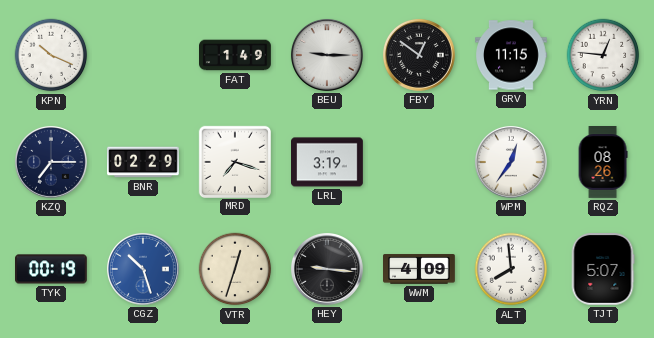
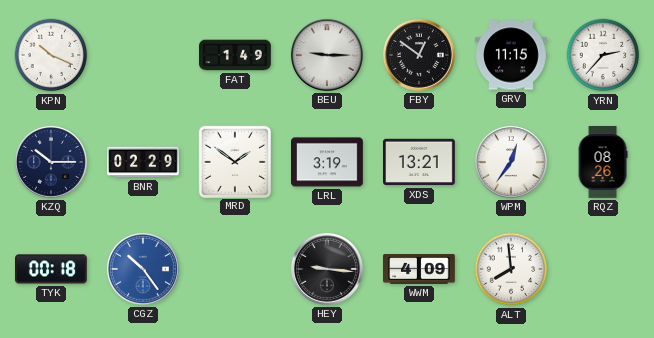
YRN: 12:46 -> 2:37 (603, 55)
KZQ: 7:15 -> 10:15 (51, 162)
MRD: 7:18 -> 1:51 (234, 161)
XDS: none -> 13:21 (420, 162)
TYK: 00:19 -> 00:18 (52, 269)
CGZ: 10:27 -> 10:24 (143, 269)
VTR: 12:33 -> none (235, 269)
TJT: 5:07 -> none (603, 270)
